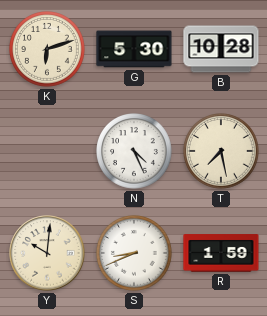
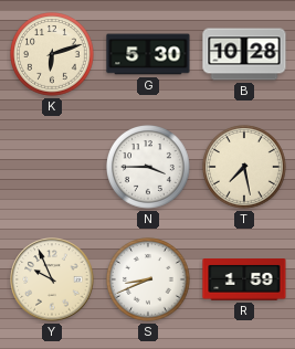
N: 4:26 -> 3:45 (149, 168)
Y: 10:01 -> 9:56 (52, 279)
